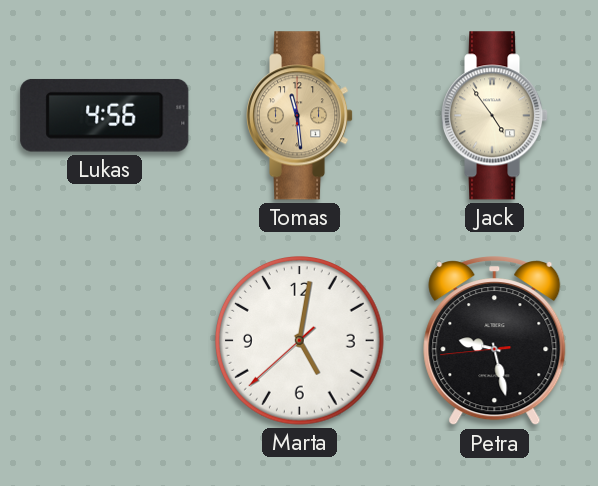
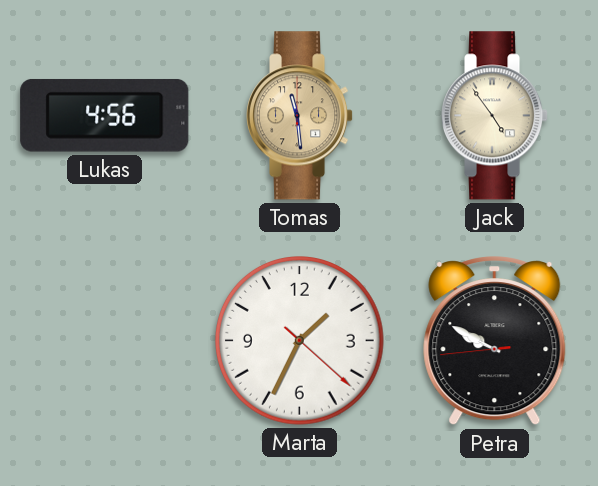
Marta: 5:01 -> 1:34 (300, 341)
Petra: 9:27 -> 9:49 (495, 341)
